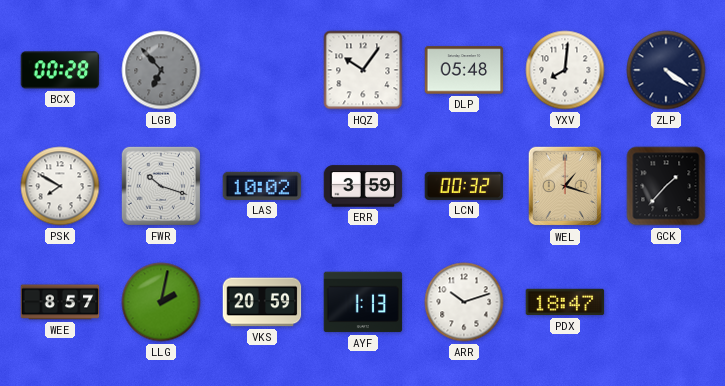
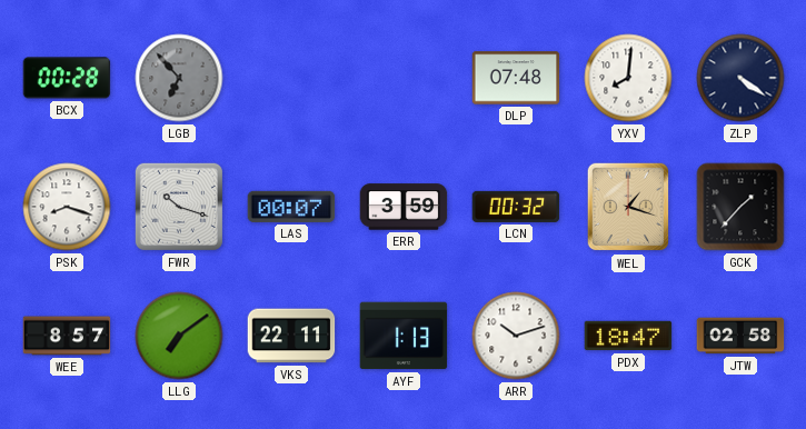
HQZ: 10:06 -> none (363, 70)
DLP: 05:48 -> 07:48 (516, 78)
PSK: 7:50 -> 8:18 (67, 207)
LAS: 10:02 -> 00:07 (291, 207)
LLG: 2:02 -> 7:09 (179, 336)
VKS: 20:59 -> 22:11 (291, 336)
JTW: none -> 02:58 (740, 336)
